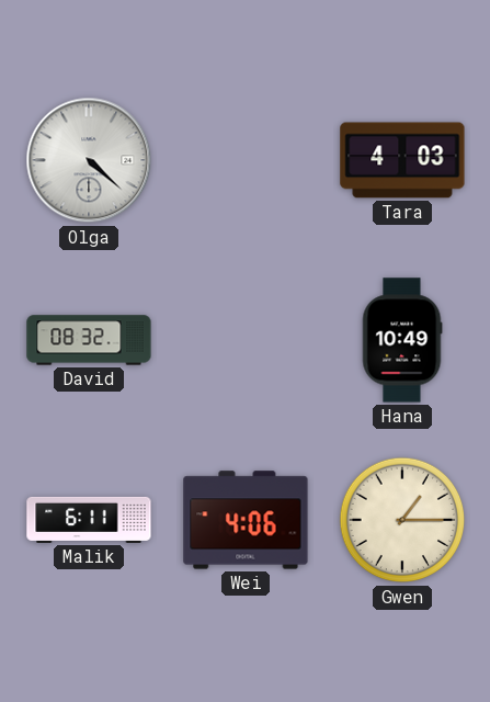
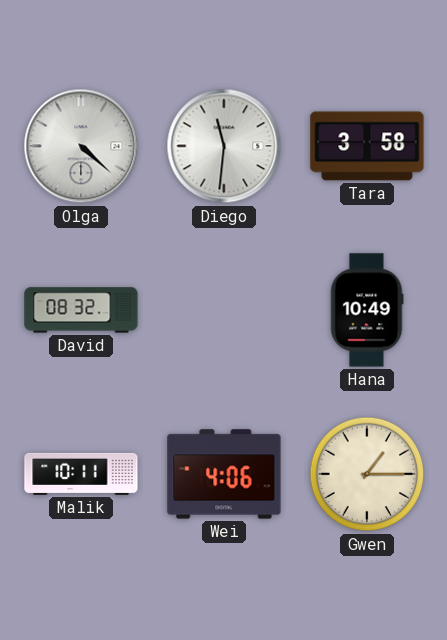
Diego: none -> 11:31 (224, 146)
Tara: 4:03 -> 3:58 (367, 146)
Malik: 6:11 -> 10:11 (81, 474)
